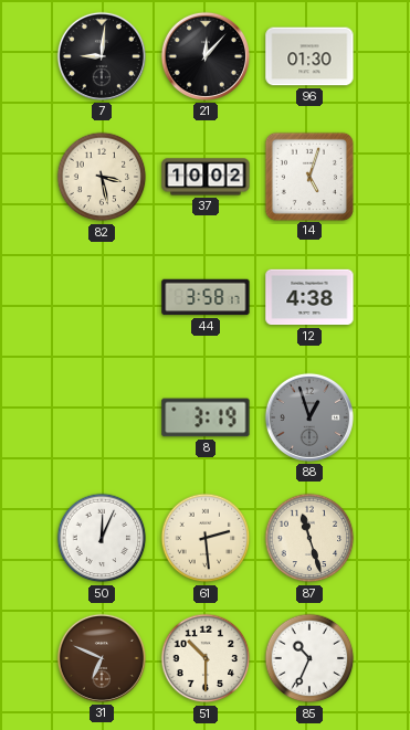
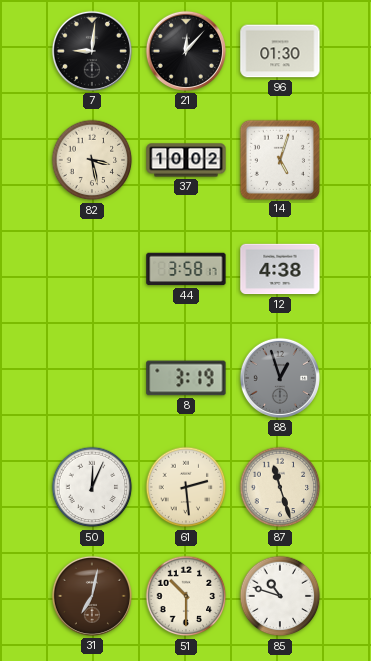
31: 6:49 -> 7:02 (92, 596)
85: 10:34 -> 10:48 (280, 596)
